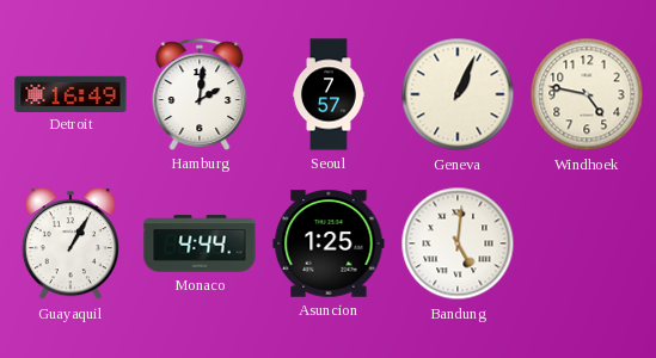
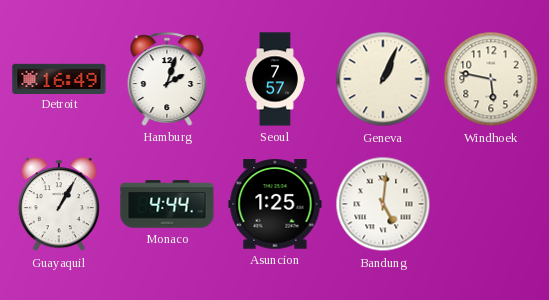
Hamburg: 2:01 -> 2:03 (167, 79)
Windhoek: 4:47 -> 5:47 (491, 79)
